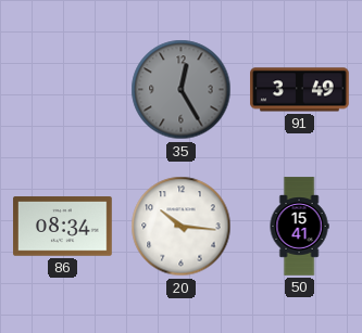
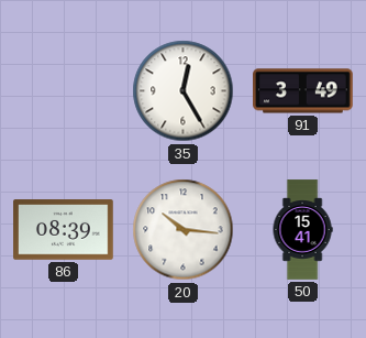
35 dial: grey -> white (184, 91)
86: 08:34 -> 08:39 (64, 230)
